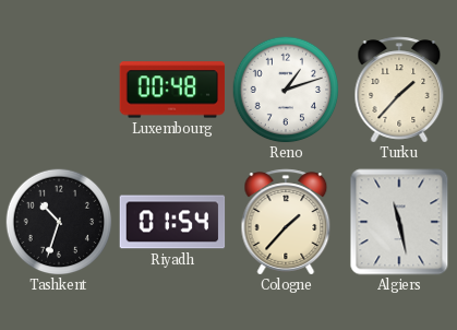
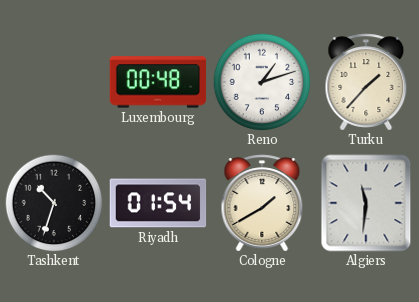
Cologne: 1:37 -> 1:40 (262, 203)
Algiers: 11:28 -> 11:31 (366, 203)
